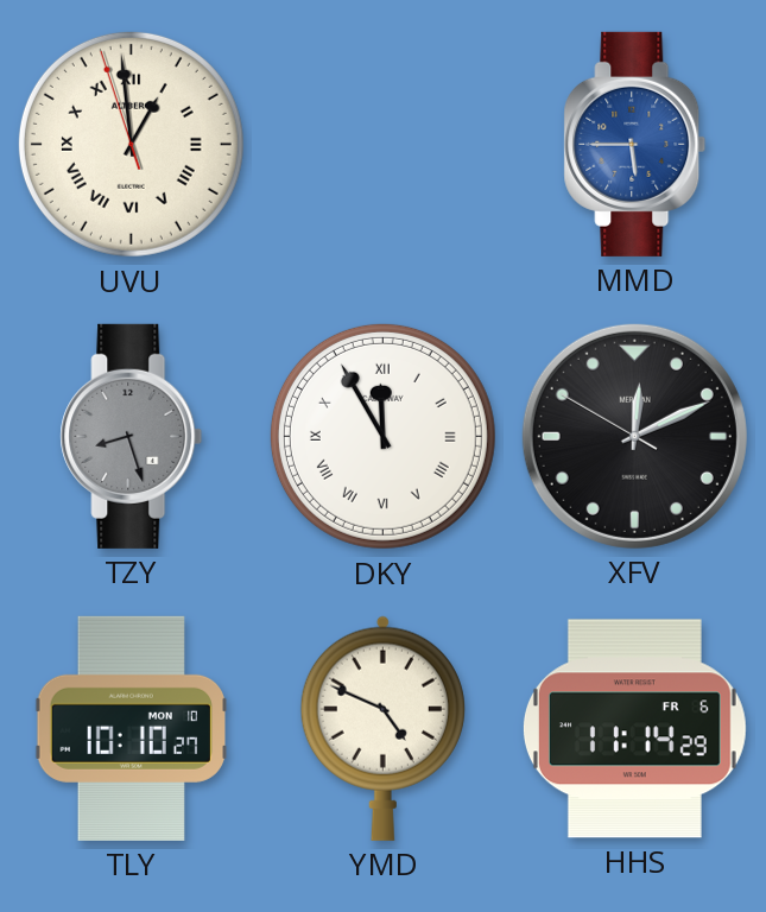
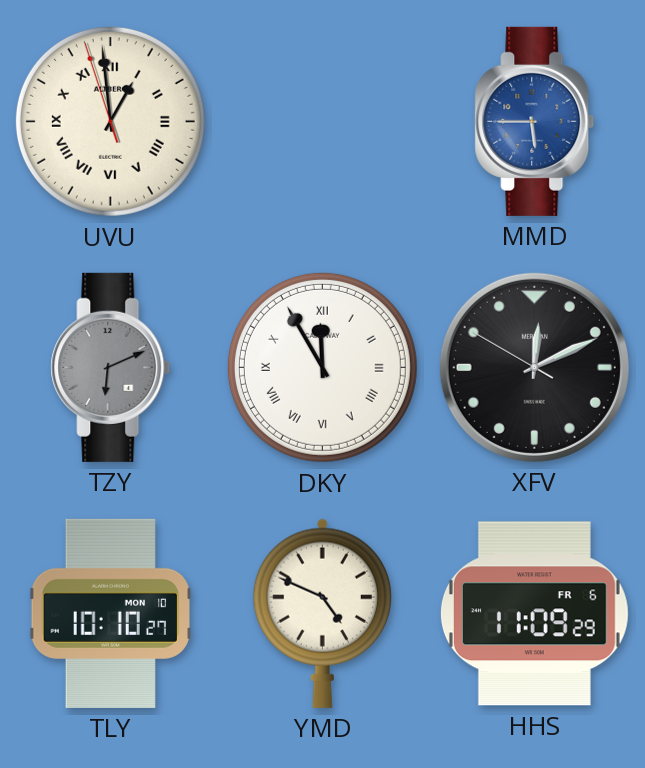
TZY: 8:27 -> 6:11 (111, 367)
HHS: 11:14 -> 11:09 (534, 614)
